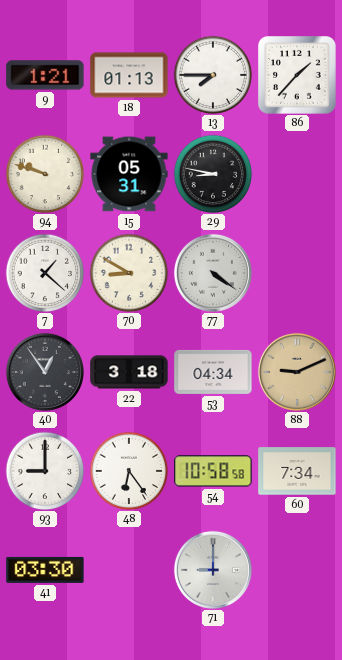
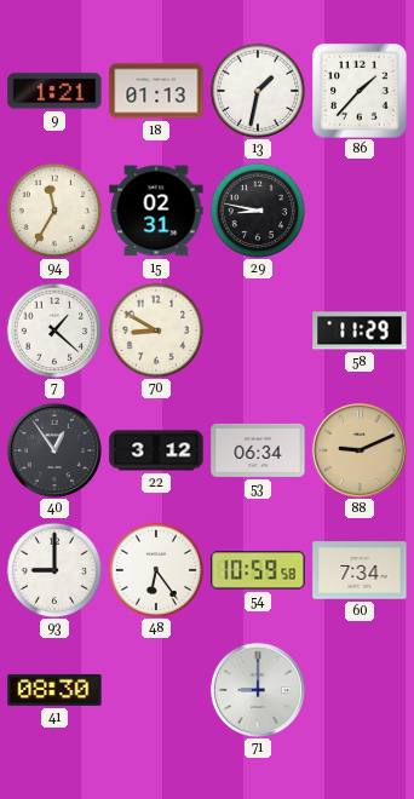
13: 7:45 -> 1:32 (258, 91)
94: 9:48 -> 11:35 (54, 211)
15: 05:31 -> 02:31 (156, 211)
77: 4:21 -> none (213, 273)
58: none -> 11:29 (360, 330)
22: 3:18 -> 3:12 (156, 450)
53: 04:34 -> 06:34 (258, 450)
54: 10:58 -> 10:59 (258, 570)
41: 03:30 -> 08:30 (54, 690)
